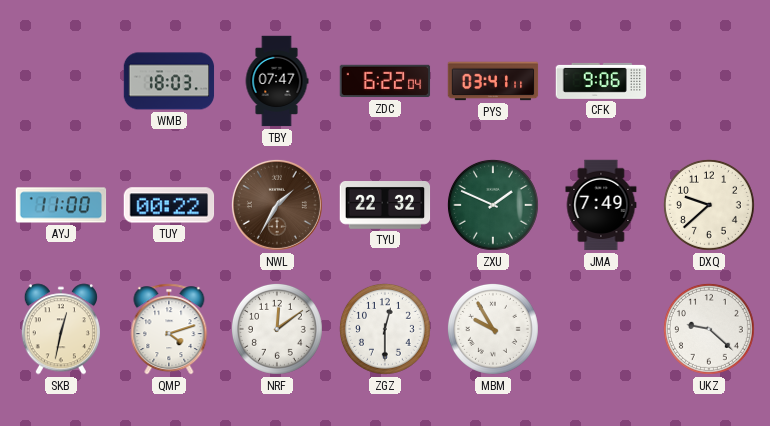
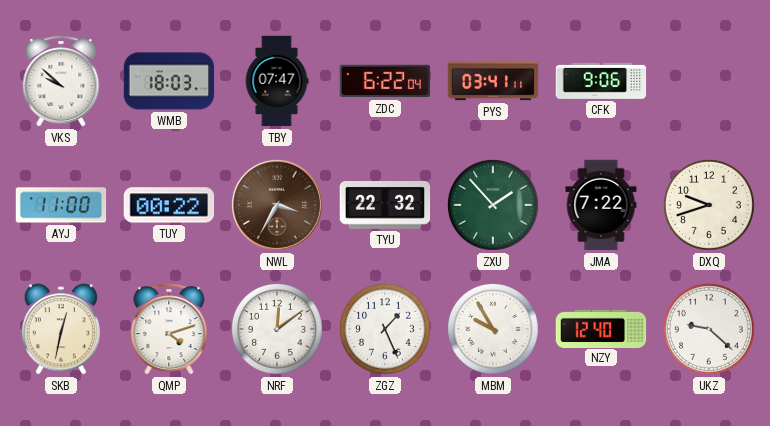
VKS: none -> 9:52 (61, 81)
NWL: 1:35 -> 3:35 (277, 205)
ZXU: 1:49 -> 1:53 (493, 205)
JMA: 7:49 -> 7:22 (601, 205)
DXQ: 9:38 -> 9:42 (709, 205)
ZGZ: 12:30 -> 1:26 (385, 329)
NZY: none -> 12:40 (601, 328)
